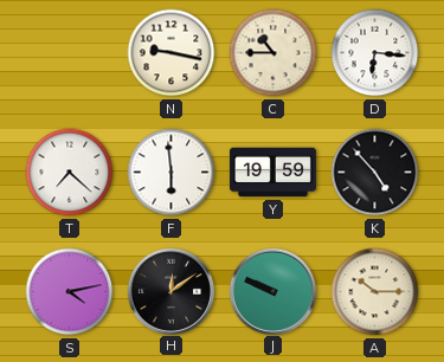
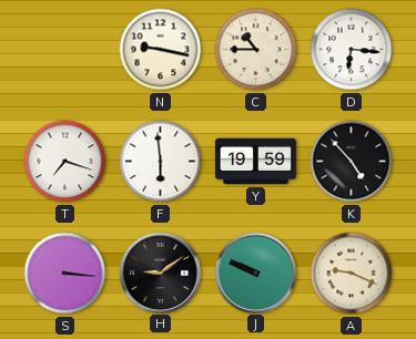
T: 7:22 -> 7:18 (65, 162)
S: 4:13 -> 3:16 (65, 274)
H: 12:09 -> 9:09 (160, 273)
A: 10:15 -> 9:19 (352, 274)
